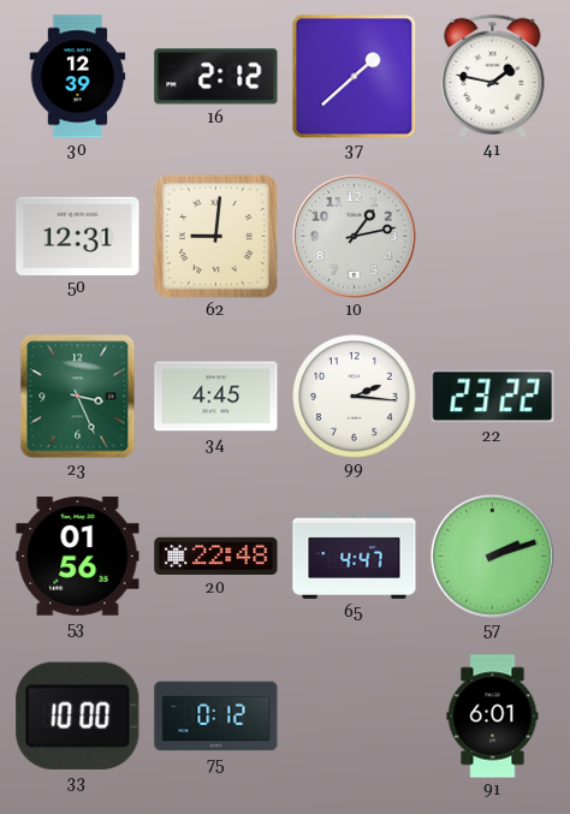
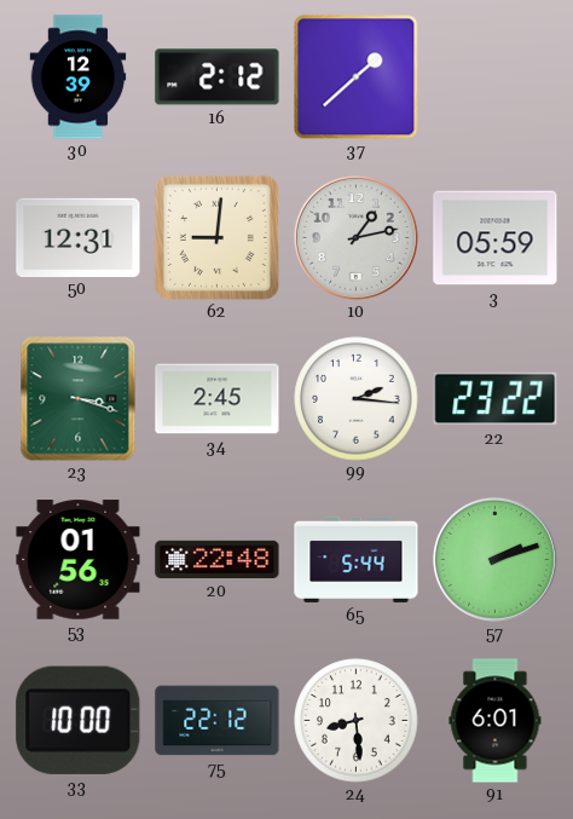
41: 1:47 -> none (493, 76)
3: none -> 05:59 (496, 238)
23: 3:26 -> 3:18 (79, 399)
34: 4:45 -> 2:45 (218, 399)
65: 4:47 -> 5:44 (357, 559)
75: 0:12 -> 22:12 (218, 721)
24: none -> 8:29 (357, 721)
